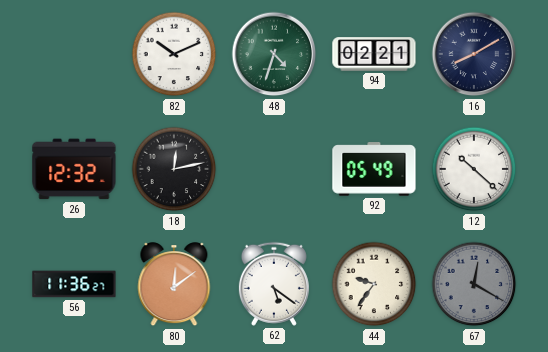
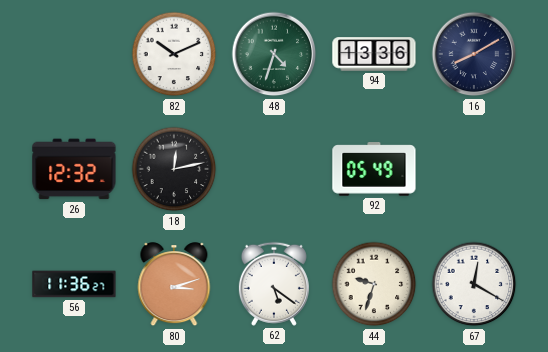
94: 02:21 -> 13:36 (374, 54)
12: 10:22 -> none (474, 169)
80: 12:09 -> 3:12 (174, 285)
44: 9:36 -> 9:33 (374, 284)
67 dial: grey -> white (474, 284)
